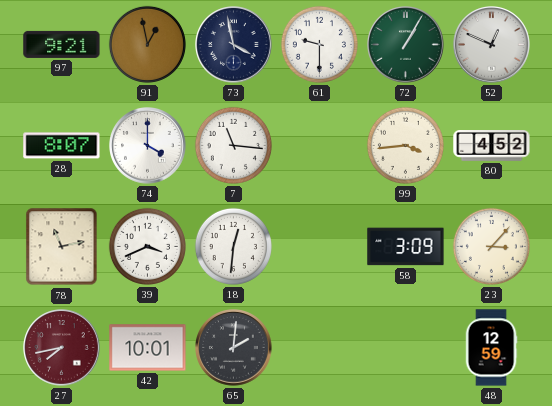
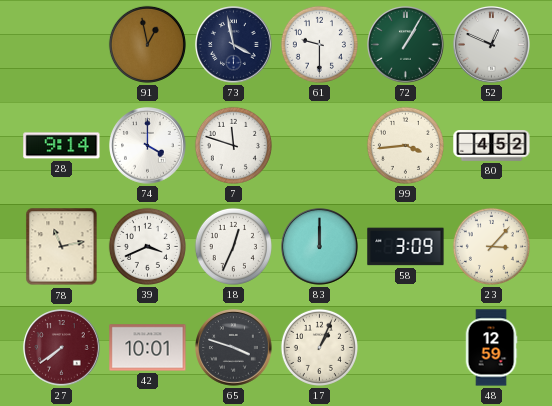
97: 9:21 -> none (62, 44)
28: 8:07 -> 9:14 (62, 146)
7: 11:16 -> 11:48 (233, 145)
18: 12:31 -> 12:34 (233, 246)
83: none -> 12:00 (320, 247)
27: 7:43 -> 7:39 (62, 348)
65: 2:01 -> 3:48 (234, 348)
17: none -> 1:04 (319, 347)
